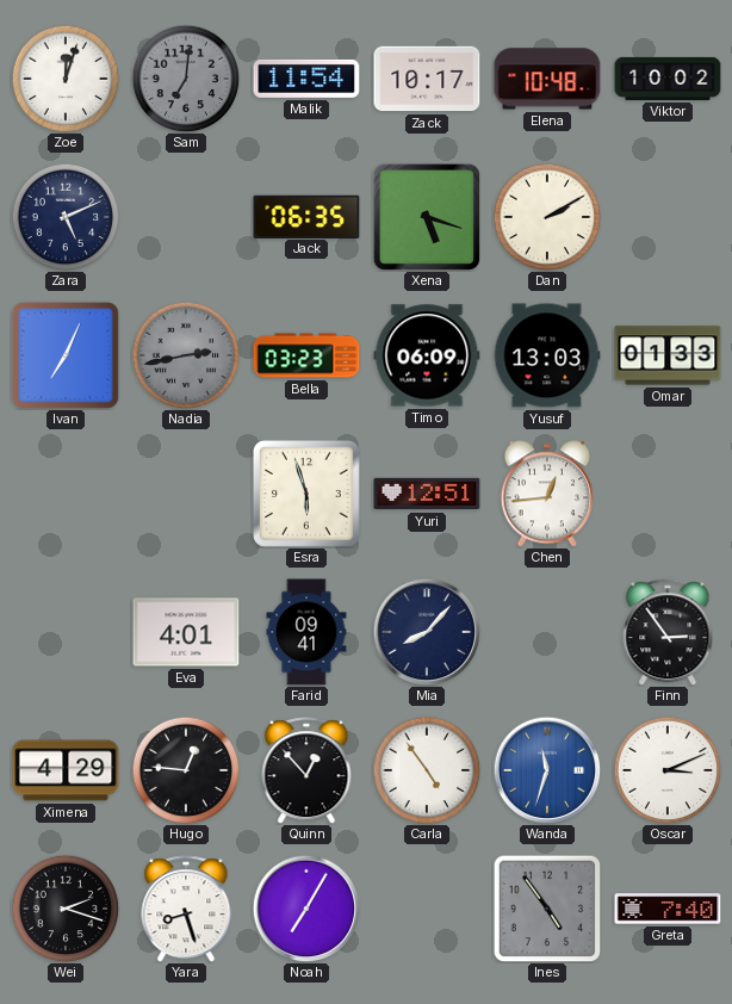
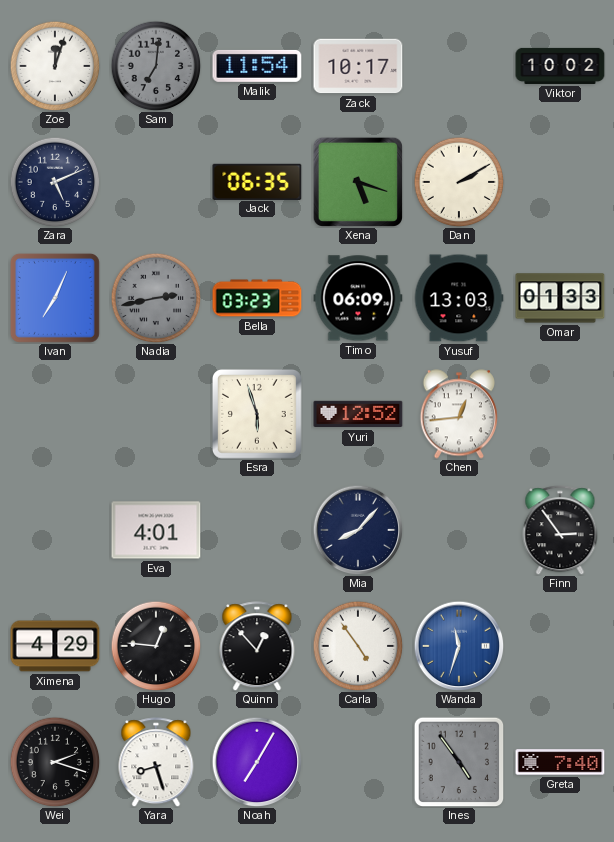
Elena: 10:48 -> none (547, 79)
Yuri: 12:51 -> 12:52 (358, 414)
Farid: 09:41 -> none (306, 632)
Oscar: 3:11 -> none (668, 770)
